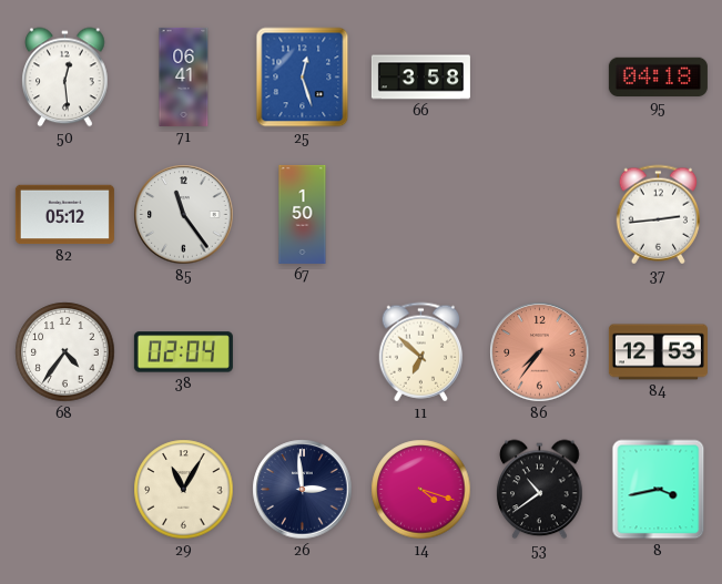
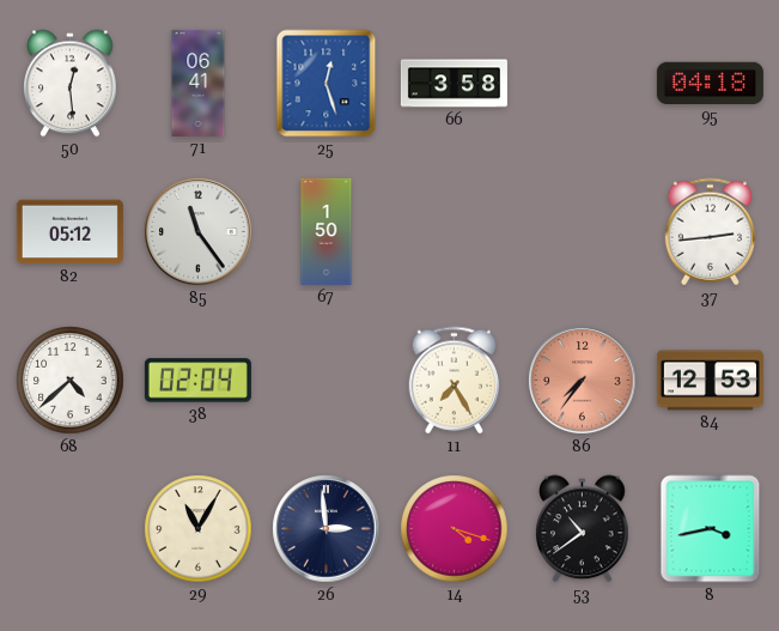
68: 4:36 -> 4:38 (71, 381)
11: 6:52 -> 7:25 (455, 381)
